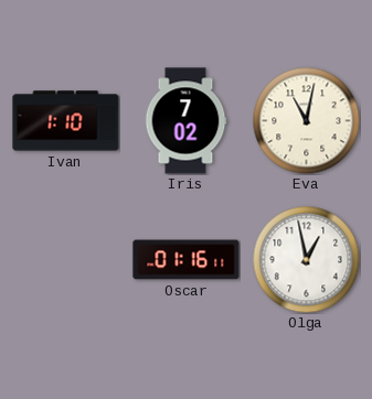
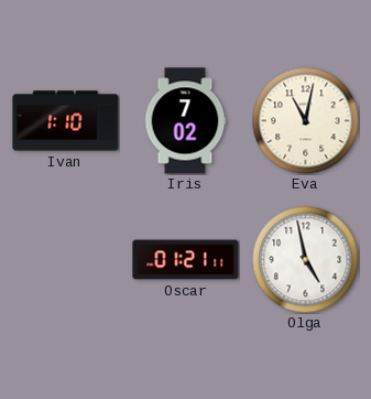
Oscar: 01:16 -> 01:21 (186, 260)
Olga: 12:58 -> 4:58 (305, 259)
